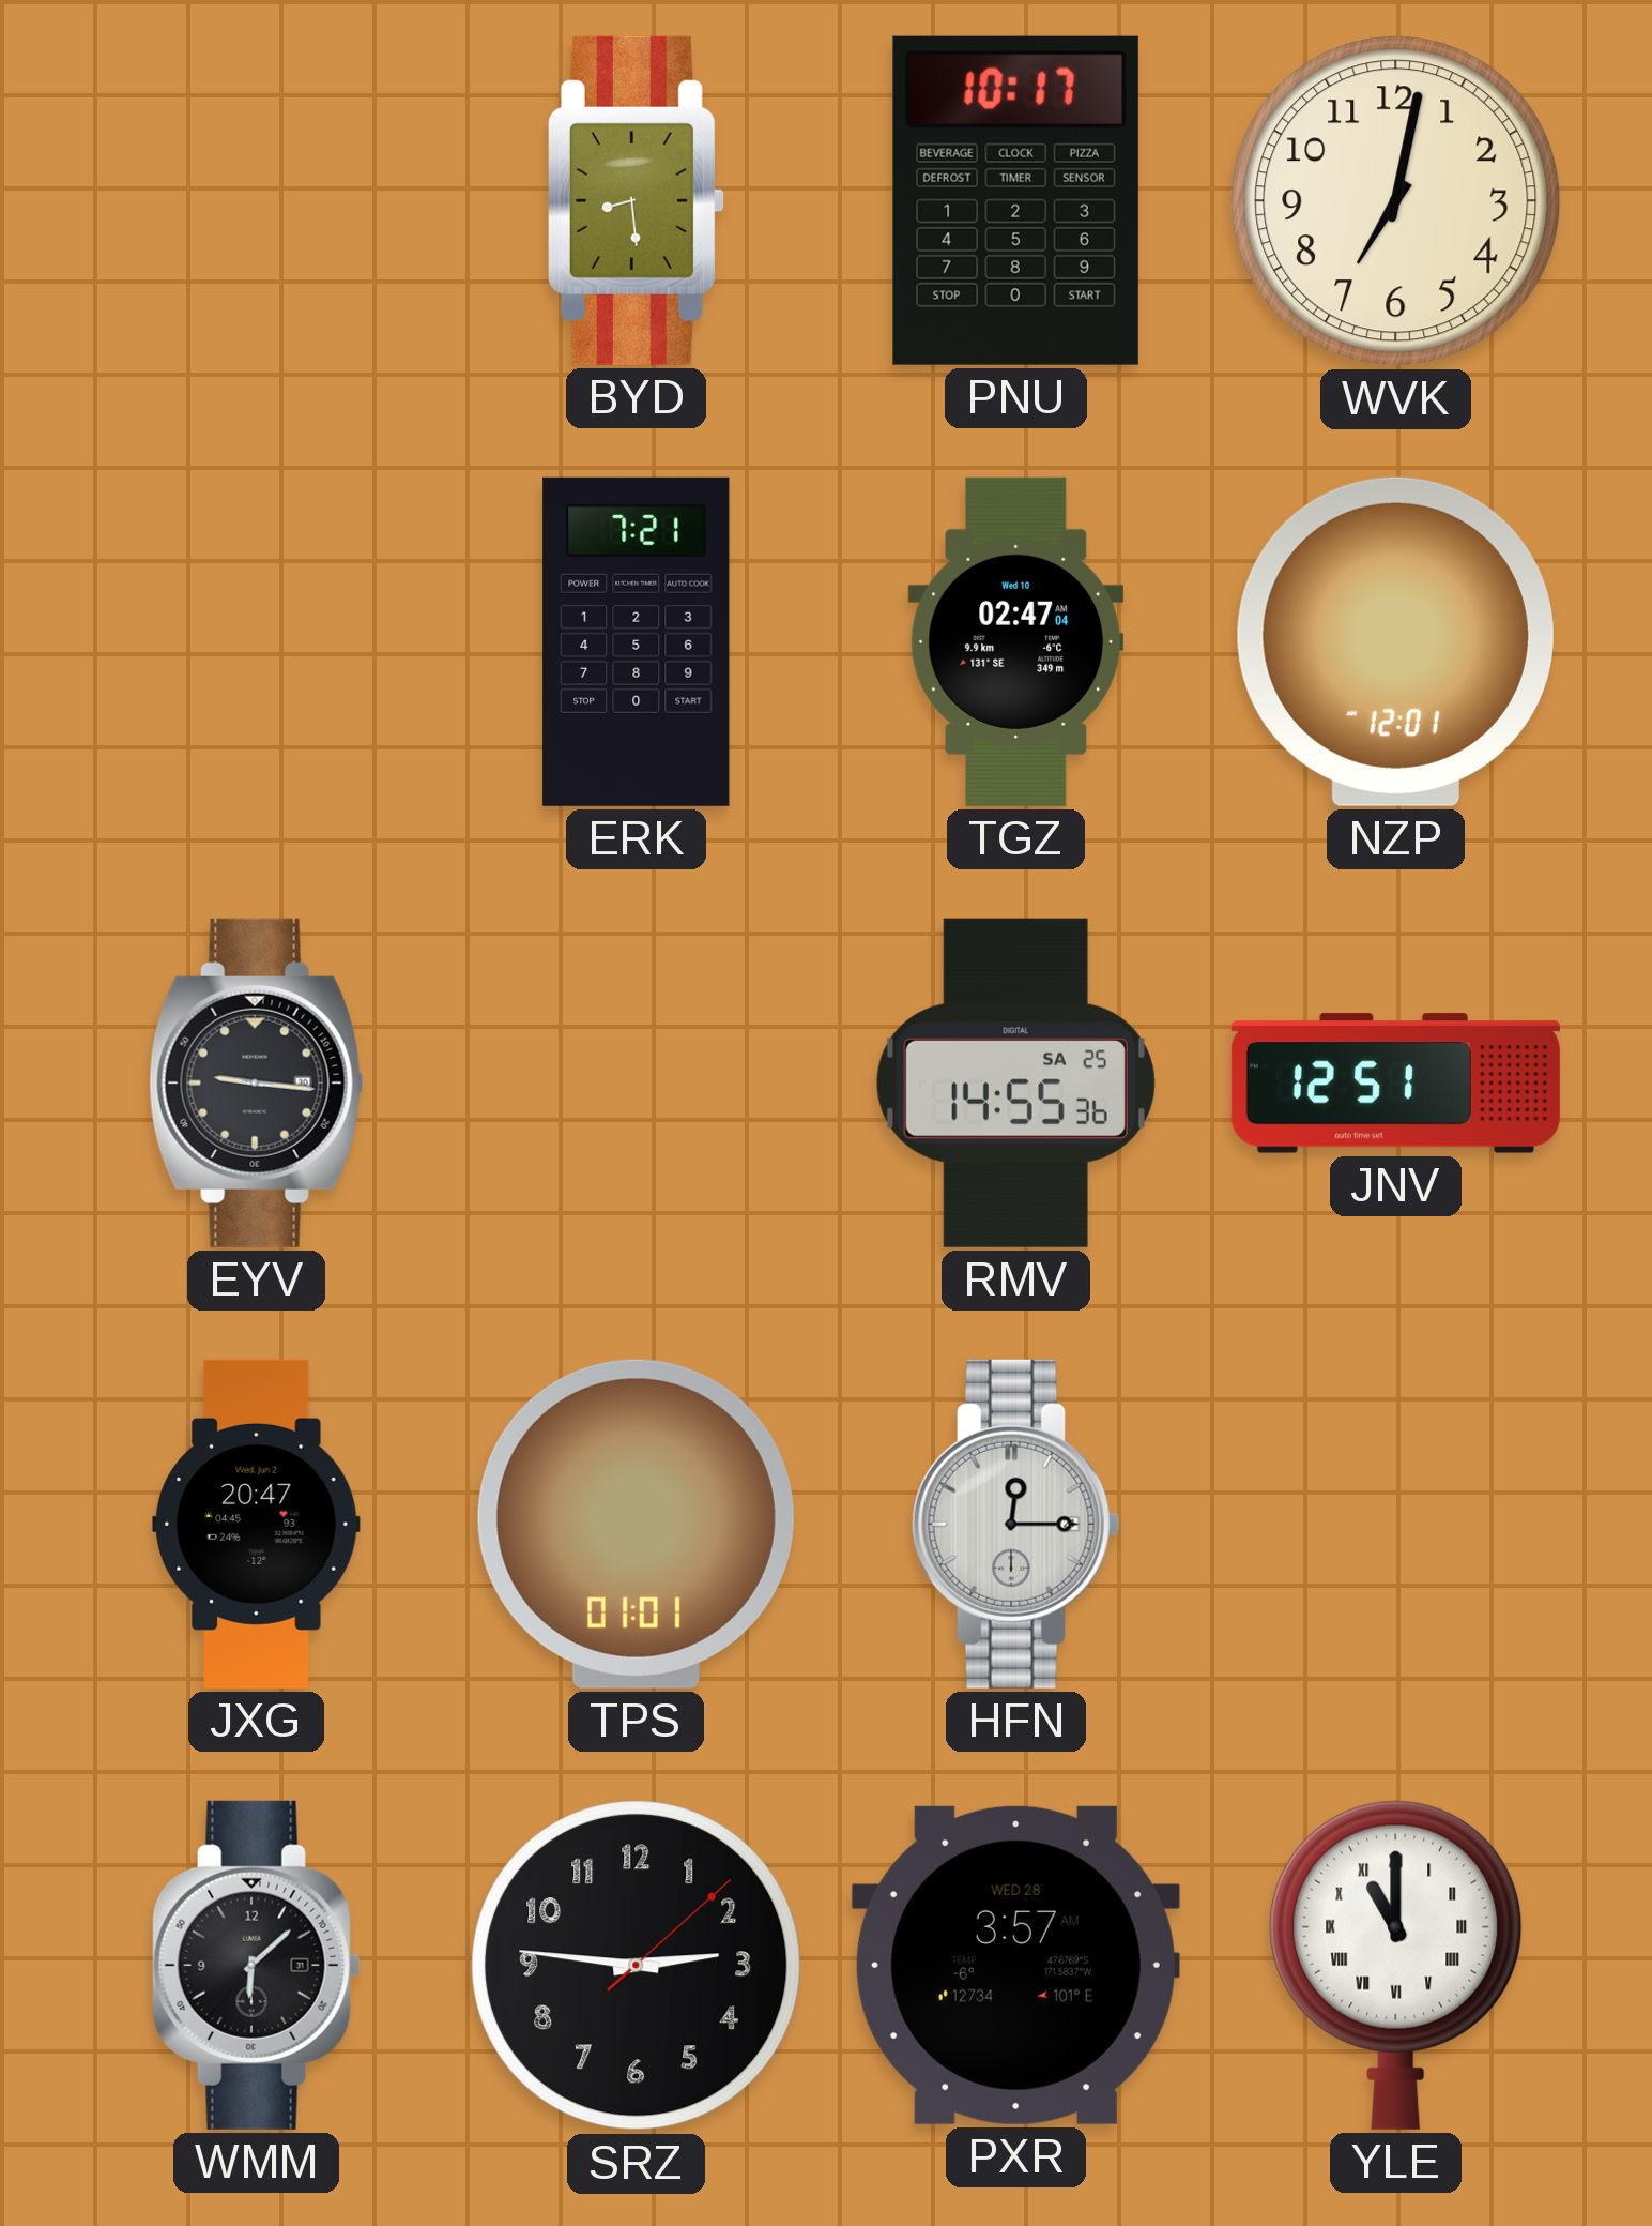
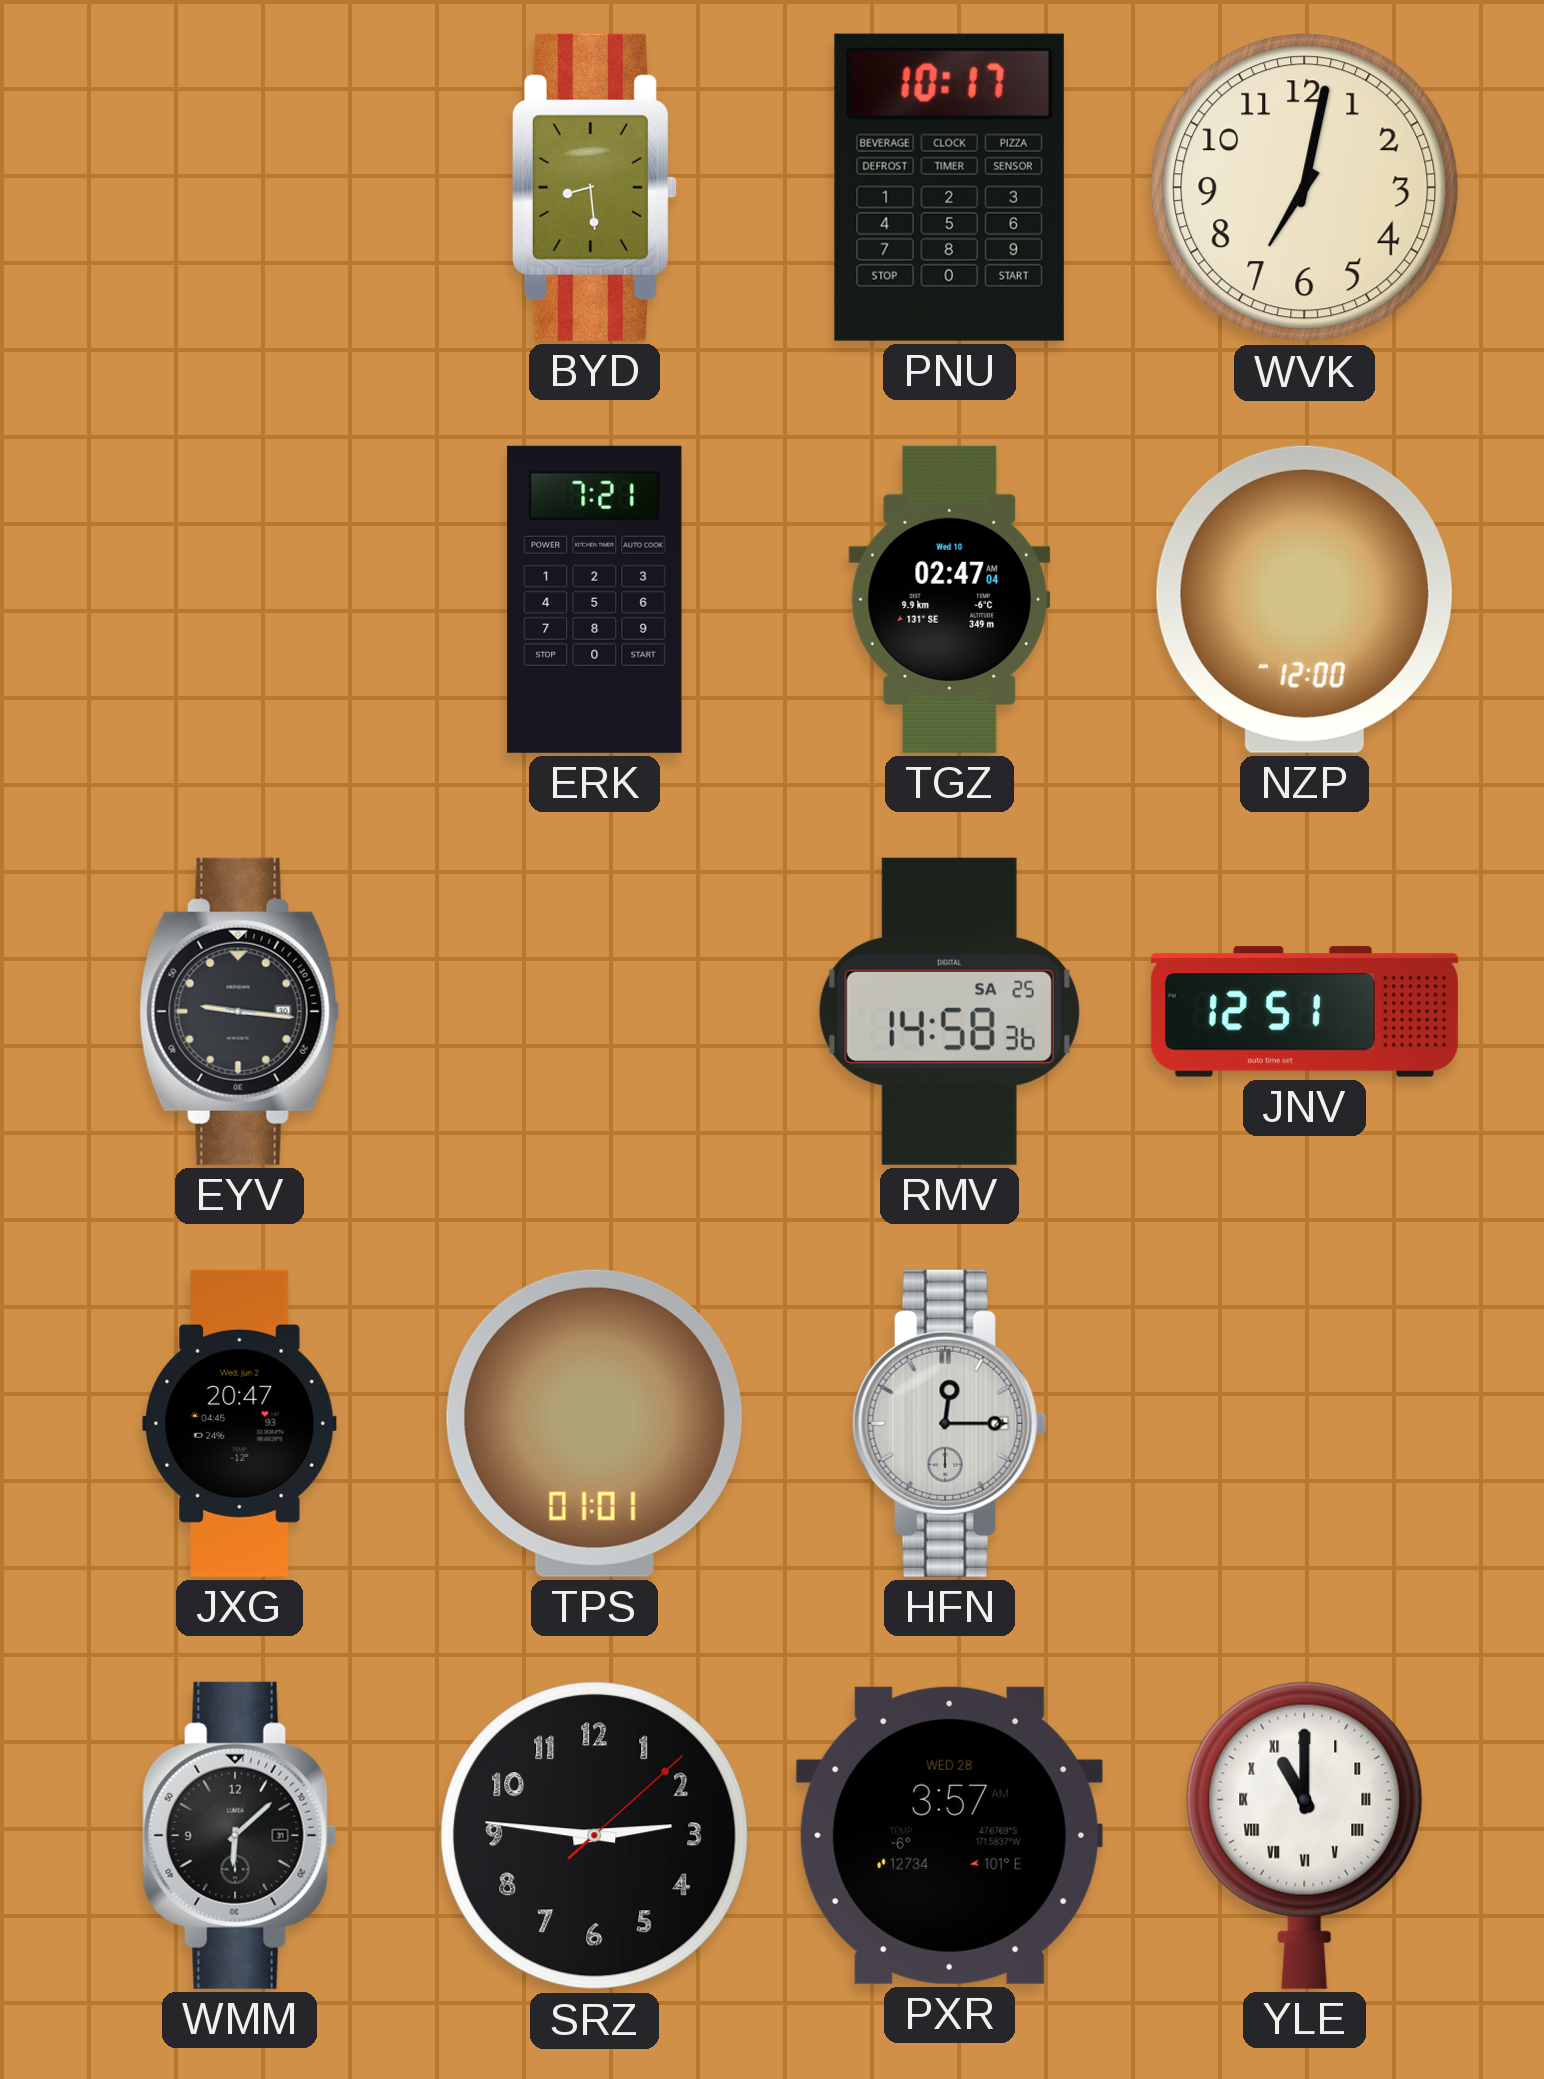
NZP: 12:01 -> 12:00 (1304, 599)
RMV: 14:55 -> 14:58 (949, 1011)
